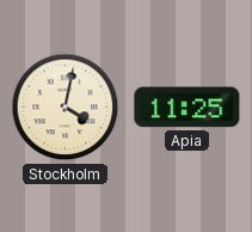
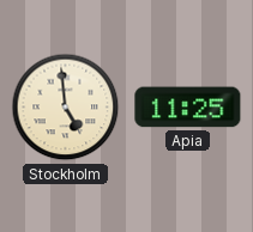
Stockholm: 4:02 -> 4:59 (66, 108)
